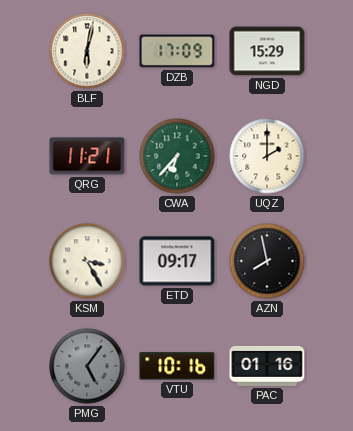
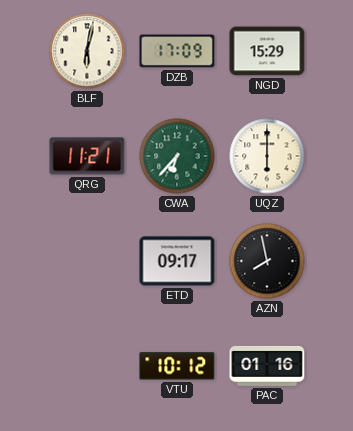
UQZ: 2:00 -> 6:00 (267, 156)
KSM: 3:25 -> none (87, 261)
PMG: 5:06 -> none (87, 366)
VTU: 10:16 -> 10:12 (177, 366)
